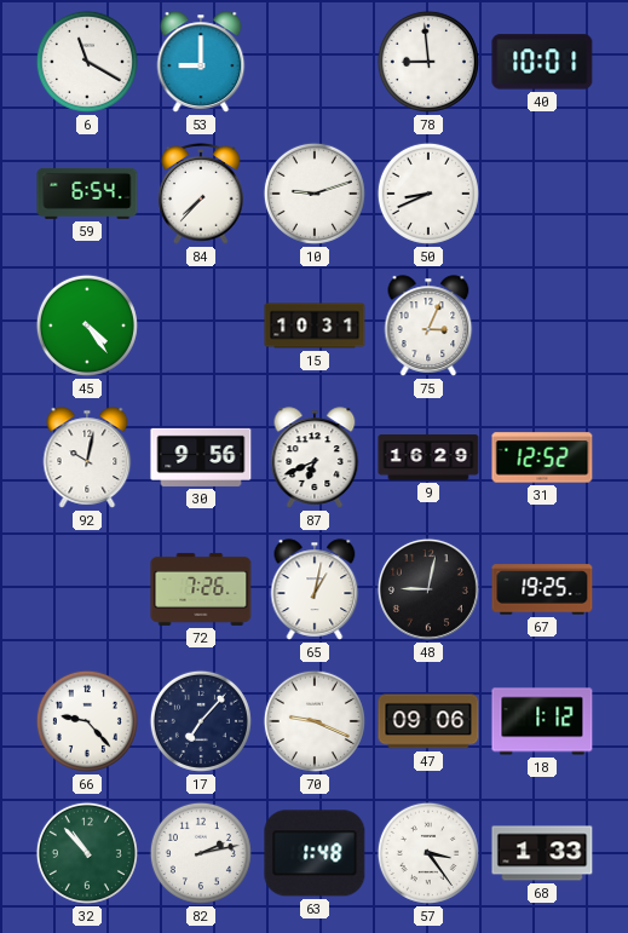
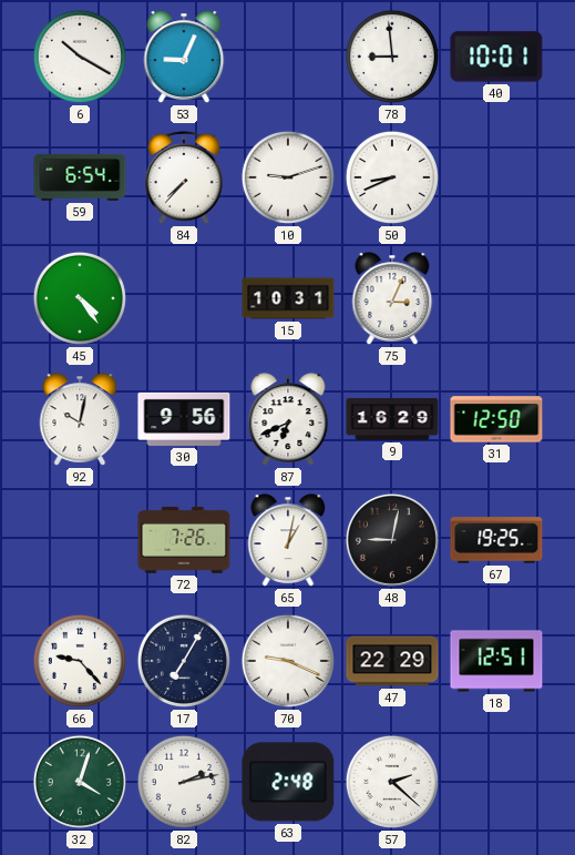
6: 11:20 -> 10:20 (80, 57)
53: 9:00 -> 9:04 (184, 57)
31: 12:52 -> 12:50 (496, 419)
17: 7:07 -> 7:05 (184, 661)
47: 09:06 -> 22:29 (392, 661)
18: 1:12 -> 12:51 (496, 661)
32: 10:53 -> 4:03 (80, 782)
63: 1:48 -> 2:48 (288, 782)
57: 3:24 -> 2:22 (392, 782)
68: 1:33 -> none (542, 853)
